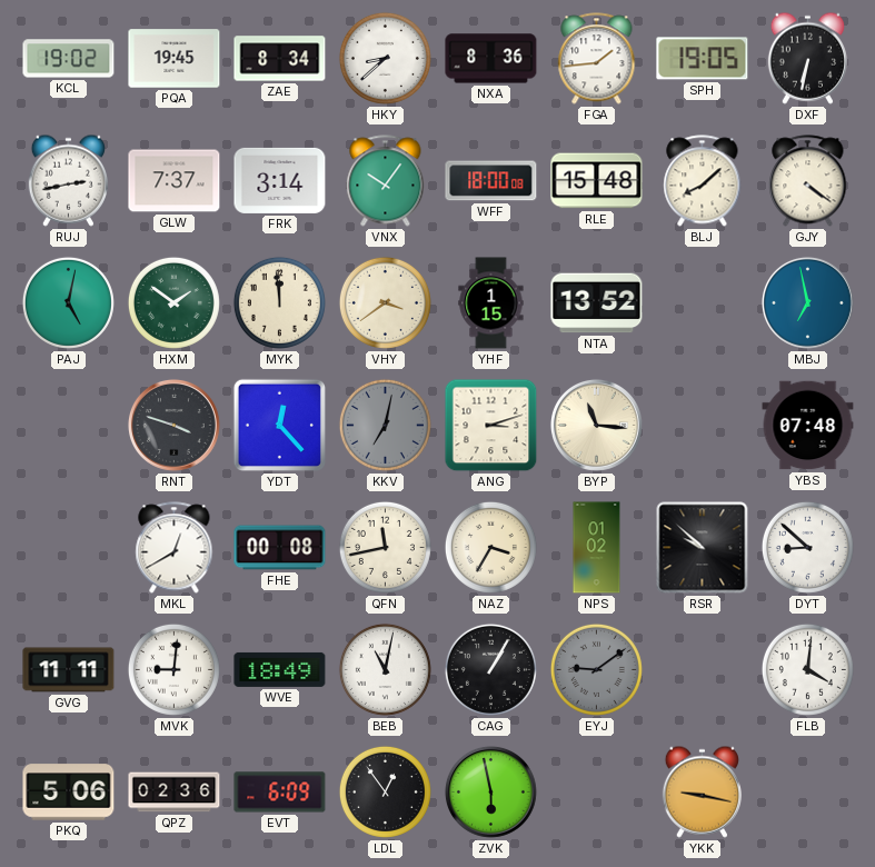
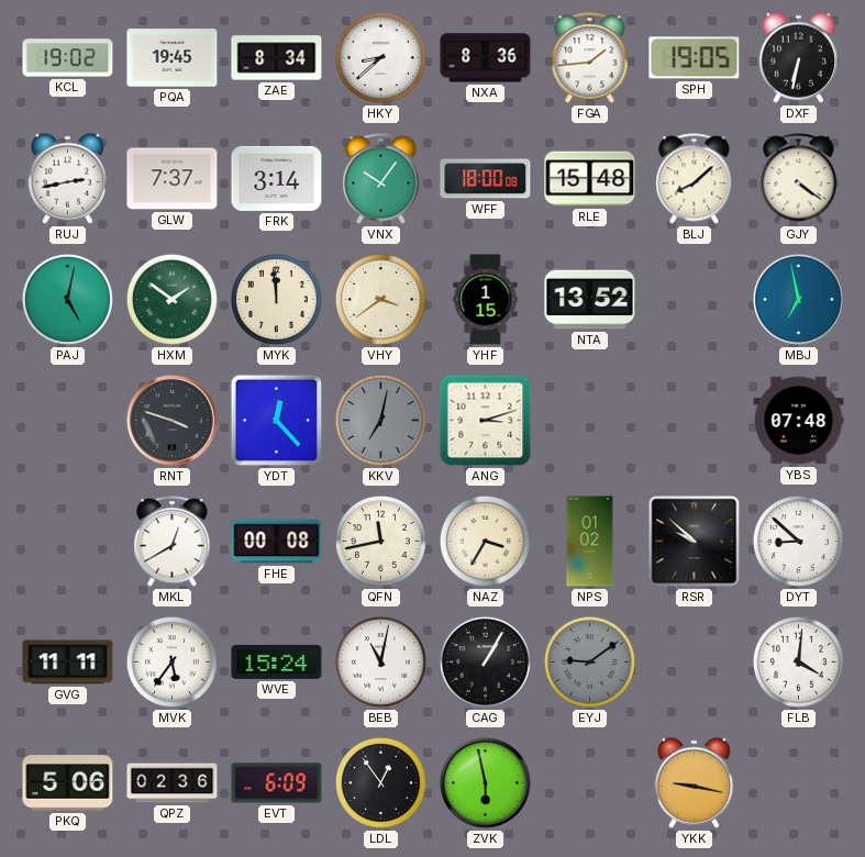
BYP: 11:16 -> none (596, 425)
MVK: 9:01 -> 5:36 (171, 661)
WVE: 18:49 -> 15:24 (277, 661)
